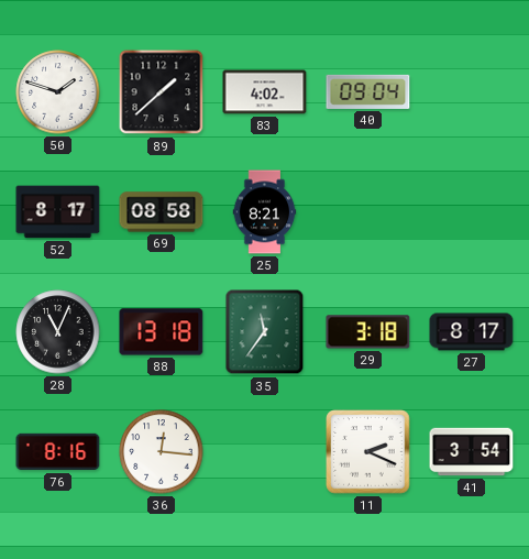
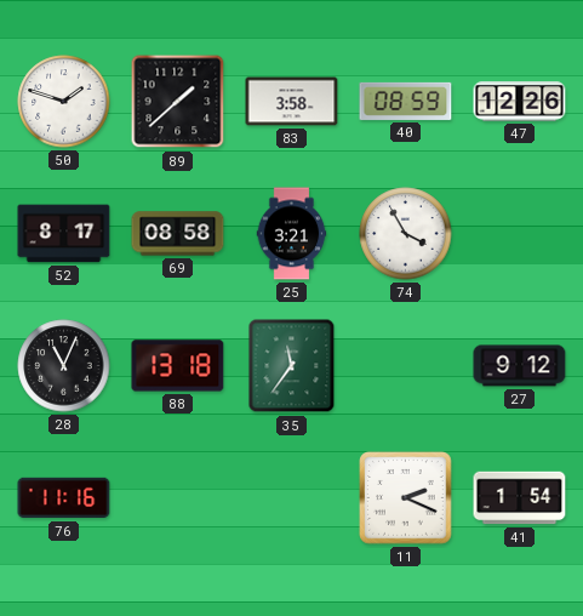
83: 4:02 -> 3:58 (292, 102)
40: 09:04 -> 08:59 (406, 101)
47: none -> 12:26 (520, 102)
25: 8:21 -> 3:21 (292, 234)
74: none -> 3:55 (406, 234)
29: 3:18 -> none (368, 332)
27: 8:17 -> 9:12 (520, 366)
76: 8:16 -> 11:16 (64, 498)
36: 12:16 -> none (162, 452)
41: 3:54 -> 1:54 (520, 498)
